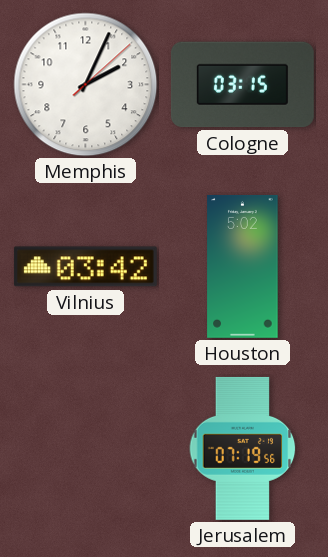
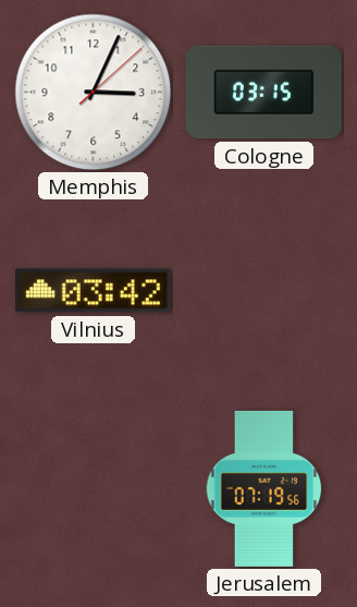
Memphis: 2:04 -> 3:04 (94, 93)
Houston: 5:02 -> none (243, 266)
